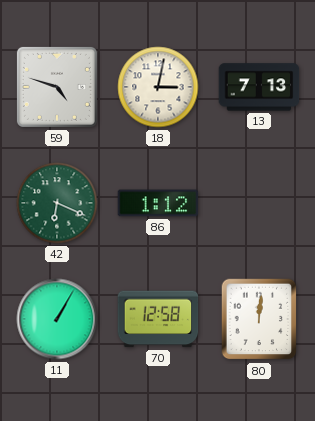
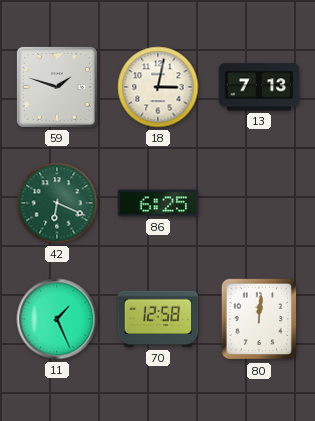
59: 4:48 -> 1:48 (57, 87)
86: 1:12 -> 6:25 (158, 203)
11: 1:05 -> 1:26 (57, 319)
